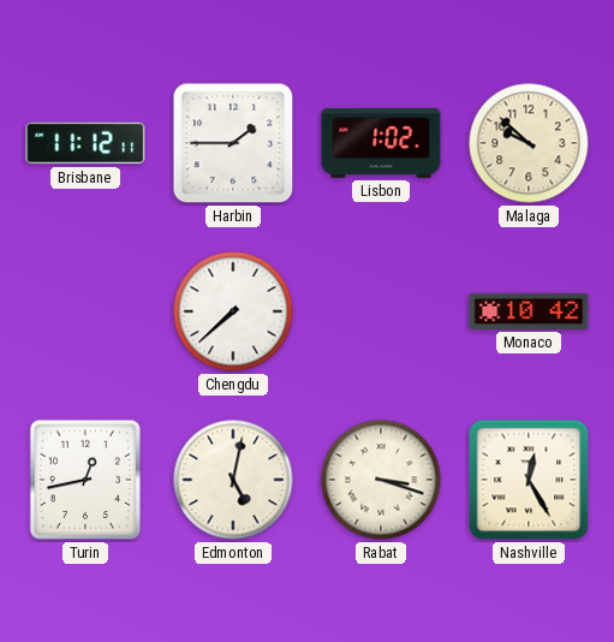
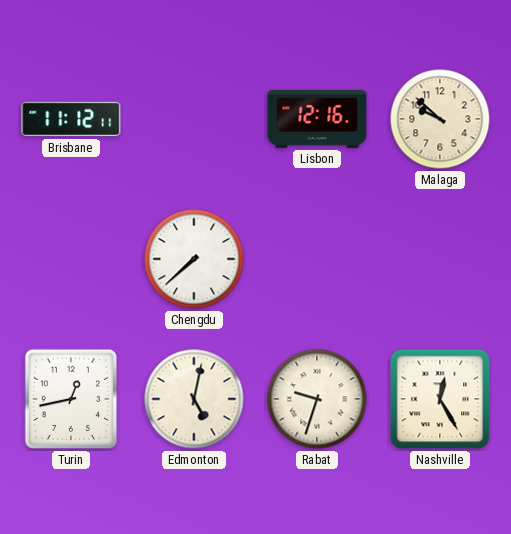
Harbin: 1:45 -> none (233, 143)
Lisbon: 1:02 -> 12:16 (317, 119)
Monaco: 10:42 -> none (529, 311)
Rabat: 3:18 -> 9:33 (317, 399)
